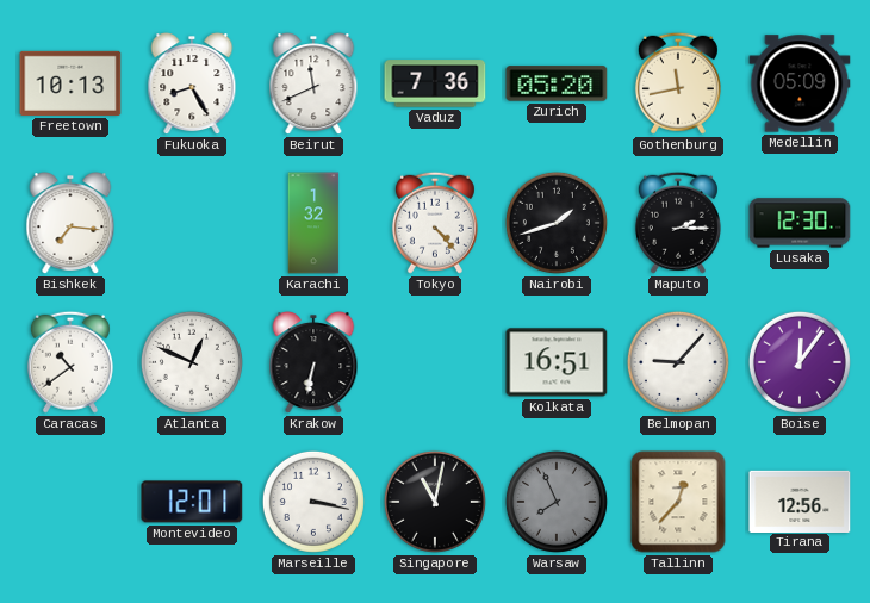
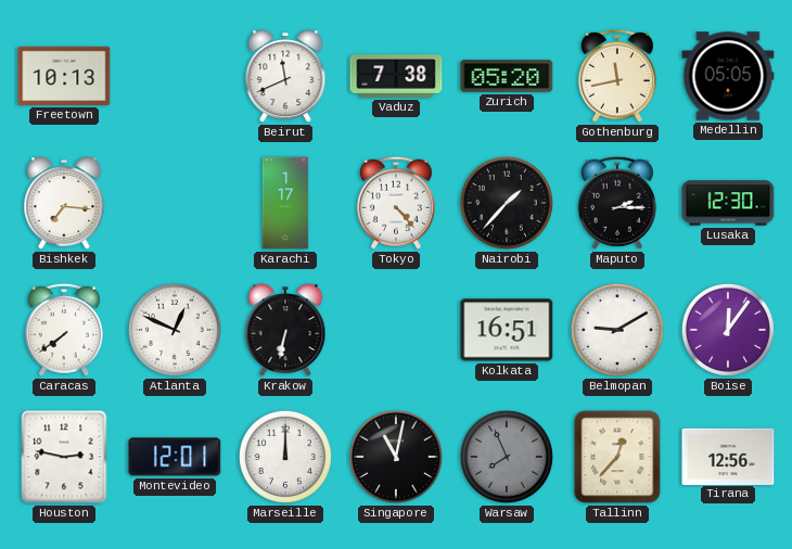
Fukuoka: 8:25 -> none (192, 85)
Vaduz: 7:36 -> 7:38 (396, 76)
Medellin: 05:09 -> 05:05 (728, 76)
Karachi: 1:32 -> 1:17 (285, 203)
Nairobi: 1:42 -> 1:37 (507, 203)
Caracas: 10:39 -> 7:39 (64, 330)
Belmopan: 9:07 -> 9:10 (617, 330)
Houston: none -> 2:47 (64, 457)
Marseille: 3:17 -> 12:00 (285, 457)
